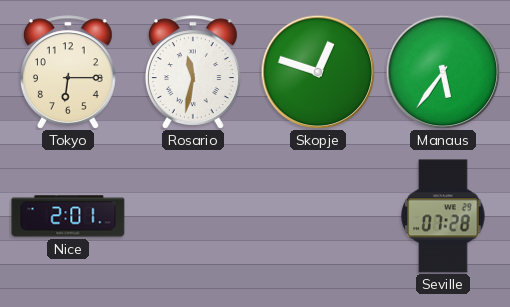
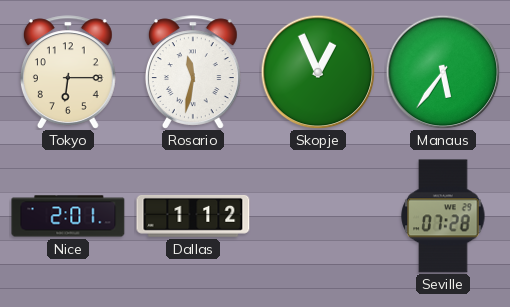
Skopje: 12:48 -> 12:56 (318, 72)
Dallas: none -> 1:12 (193, 216)
